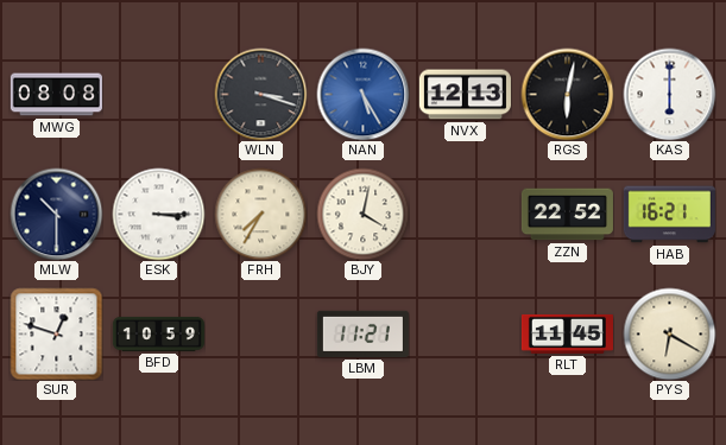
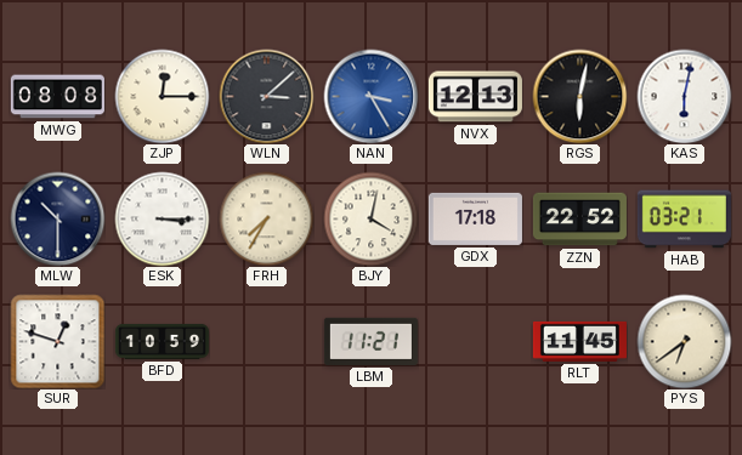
ZJP: none -> 12:15 (162, 96)
WLN: 3:18 -> 3:08 (266, 96)
NAN: 5:25 -> 3:25 (370, 96)
KAS: 6:00 -> 6:02 (684, 96)
GDX: none -> 17:18 (475, 218)
HAB: 16:21 -> 03:21 (684, 220)
PYS: 6:20 -> 6:39 (684, 341)
